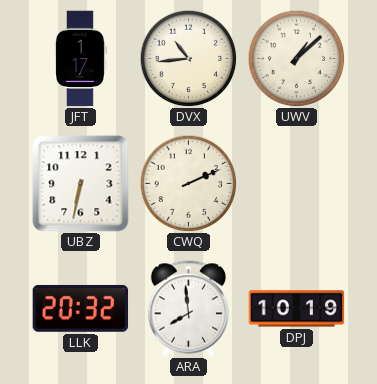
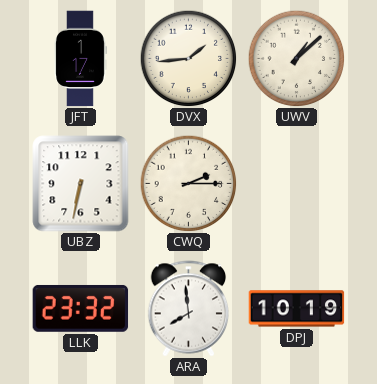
DVX: 10:44 -> 1:44 (188, 58)
CWQ: 2:11 -> 2:15 (188, 183)
LLK: 20:32 -> 23:32 (81, 308)
